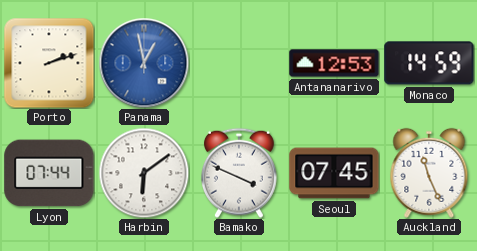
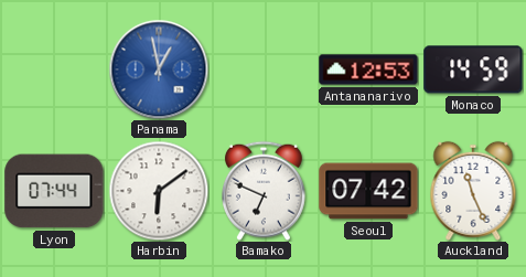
Porto: 2:12 -> none (49, 63)
Bamako: 3:49 -> 6:49 (264, 191)
Seoul: 07:45 -> 07:42 (368, 191)
